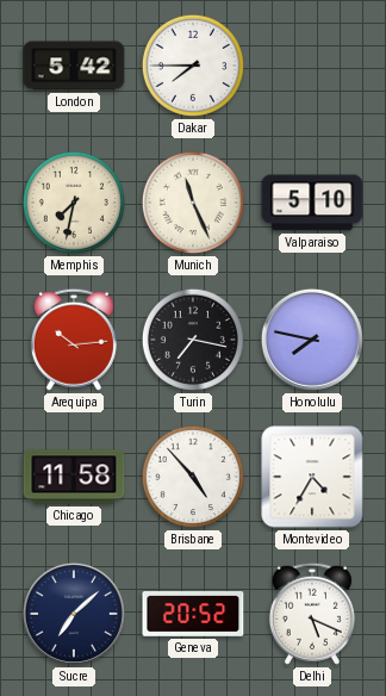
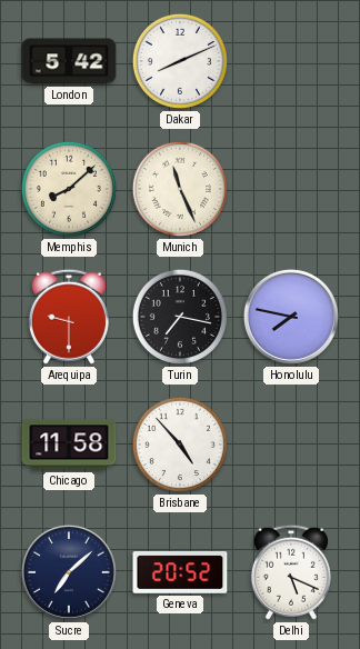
Dakar: 7:45 -> 8:11 (180, 61)
Memphis: 7:32 -> 8:08 (69, 189)
Valparaiso: 5:10 -> none (312, 203)
Arequipa: 10:14 -> 9:30 (69, 317)
Montevideo: 4:35 -> none (312, 477)
